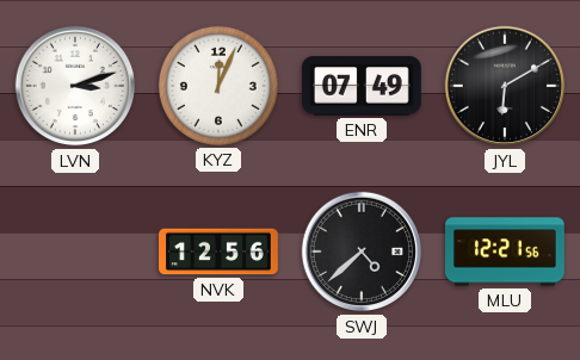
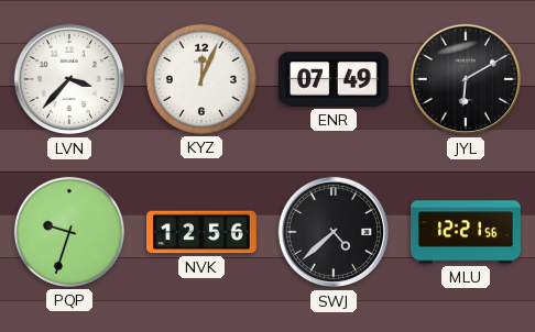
LVN: 3:12 -> 3:37 (69, 79)
PQP: none -> 9:33 (69, 232)
